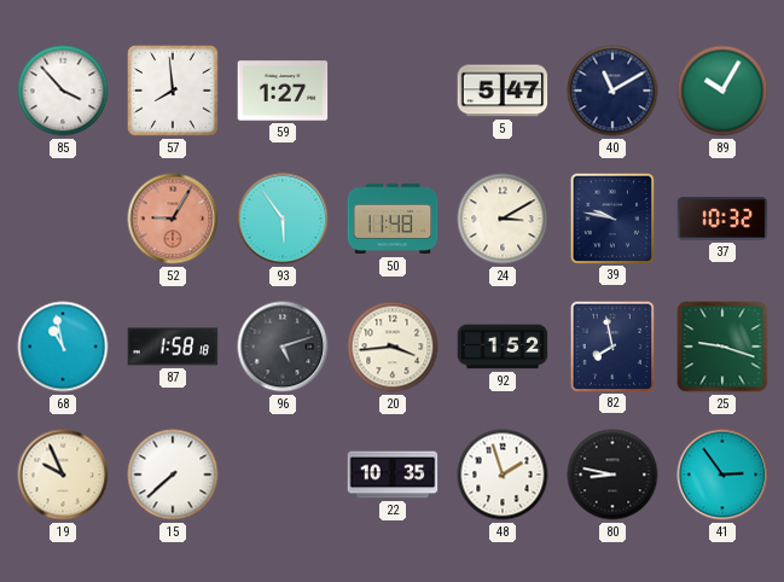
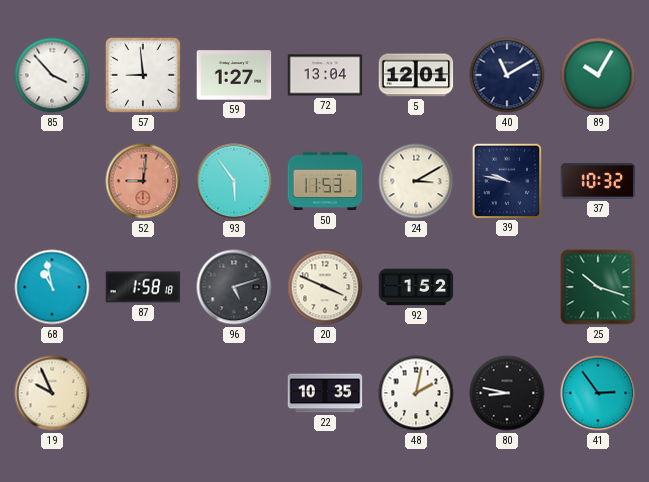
57: 7:59 -> 8:59 (143, 75)
72: none -> 13:04 (325, 75)
5: 5:47 -> 12:01 (416, 75)
52: 9:05 -> 9:01 (143, 181)
50: 11:48 -> 11:53 (325, 181)
20: 3:44 -> 3:49 (325, 287)
82: 7:58 -> none (611, 345)
25: 9:18 -> 10:18 (598, 287)
15: 7:38 -> none (173, 475)
48: 1:57 -> 2:02 (416, 393)
